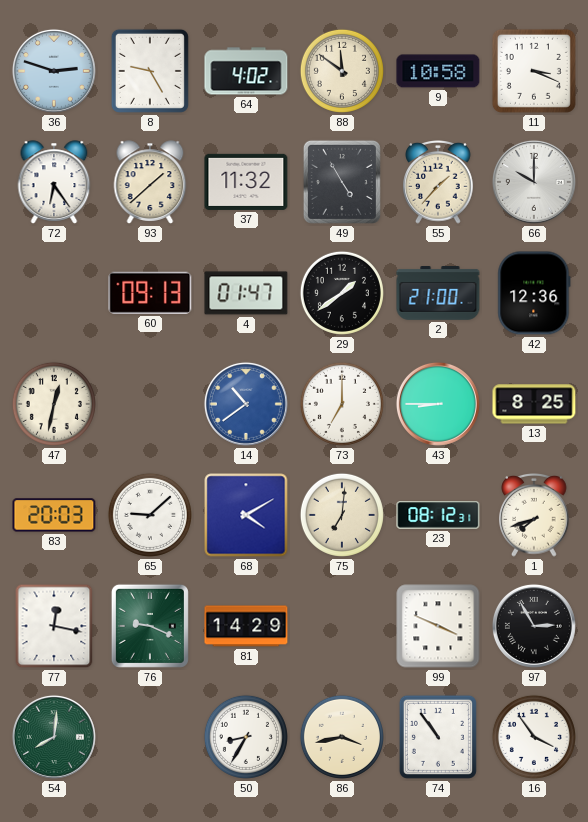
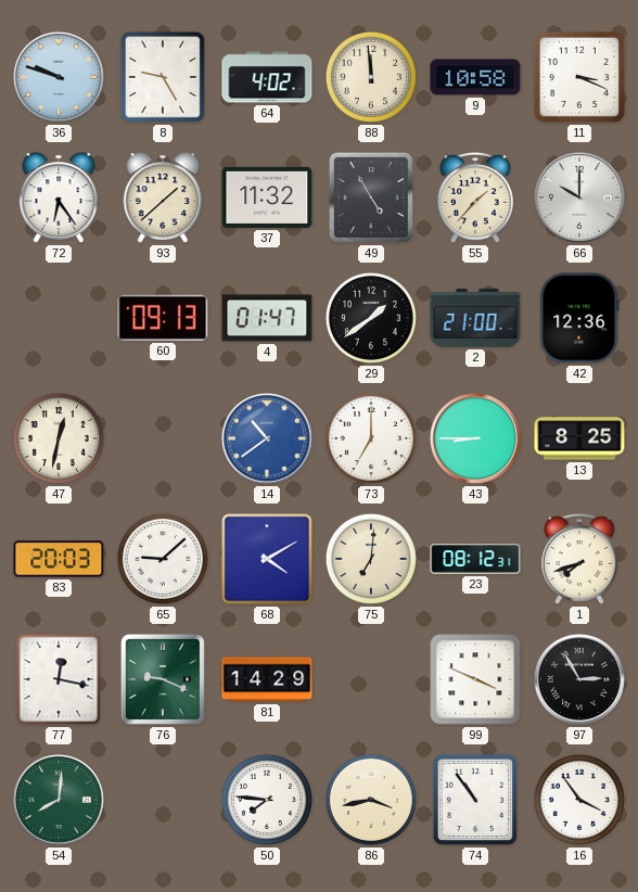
36: 2:48 -> 9:48 (59, 77)
88: 11:51 -> 11:59 (371, 77)
50: 8:35 -> 7:46 (267, 800)
